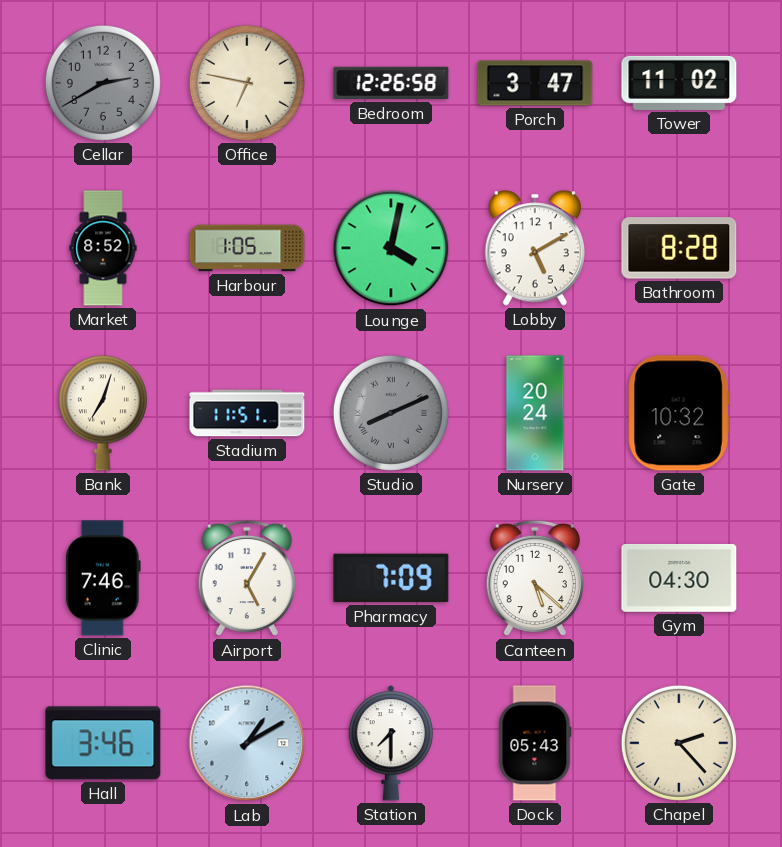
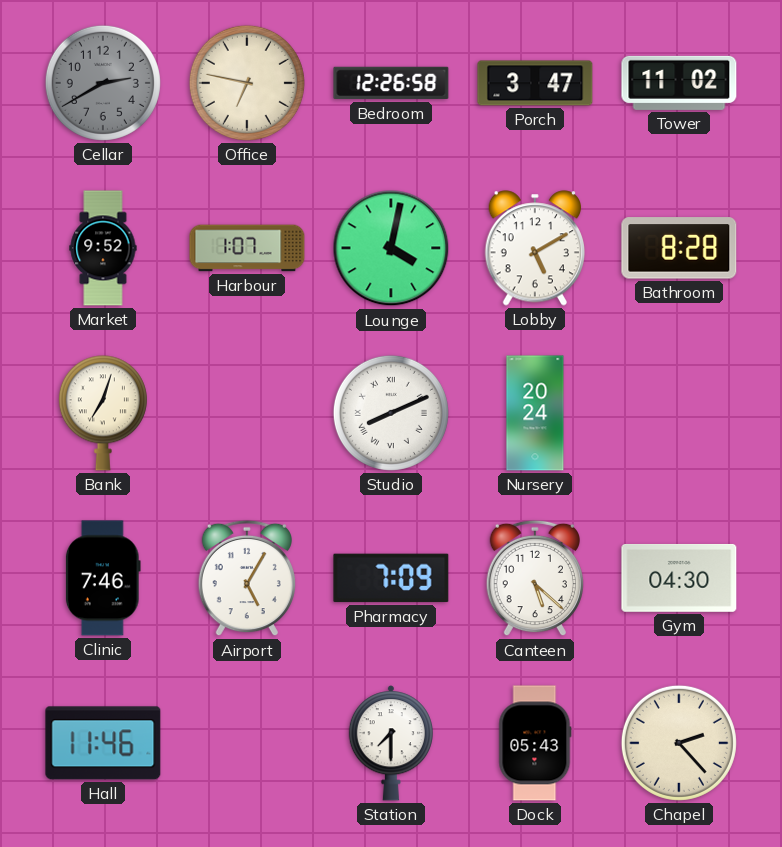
Market: 8:52 -> 9:52 (103, 248)
Harbour: 1:05 -> 1:07 (247, 248)
Stadium: 11:51 -> none (247, 413)
Studio dial: grey -> white (391, 413)
Gate: 10:32 -> none (679, 413)
Hall: 3:46 -> 11:46 (103, 743)
Lab: 1:10 -> none (247, 743)
